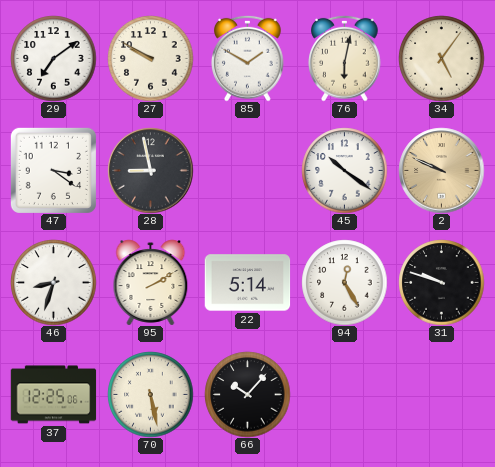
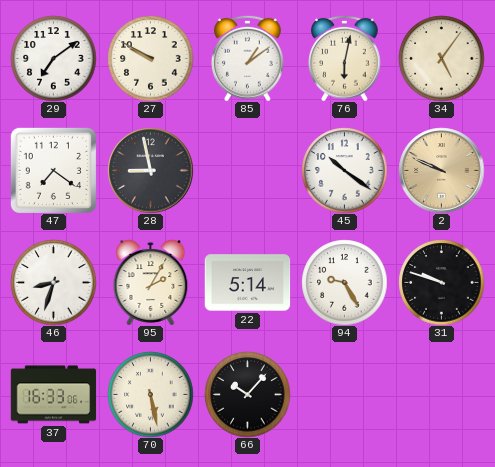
85: 1:50 -> 1:09 (248, 58)
47: 3:21 -> 7:21 (53, 170)
95: 2:10 -> 2:05 (151, 282)
94: 12:25 -> 9:25 (344, 282)
37: 12:25 -> 16:33 (53, 395)
